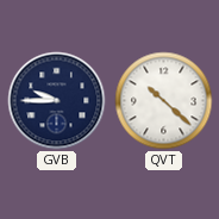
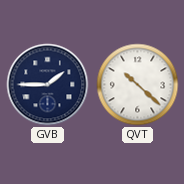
GVB: 9:45 -> 1:45 (48, 85)
